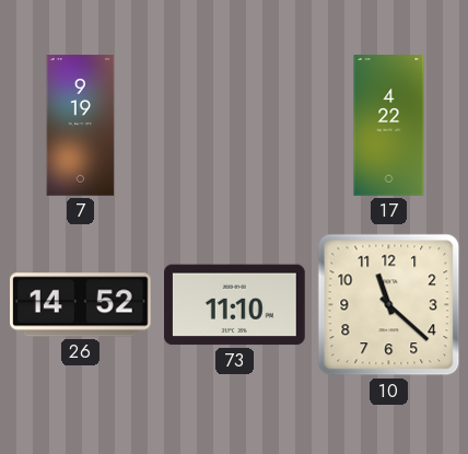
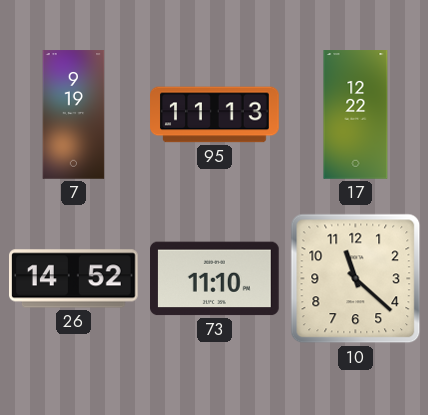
95: none -> 11:13 (215, 115)
17: 4:22 -> 12:22 (356, 115)
